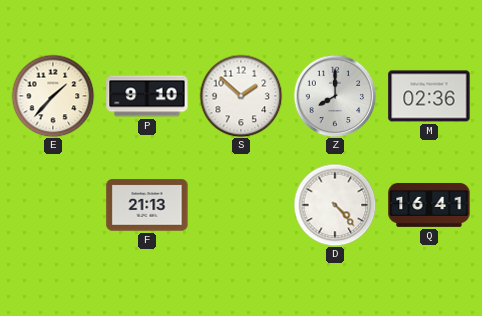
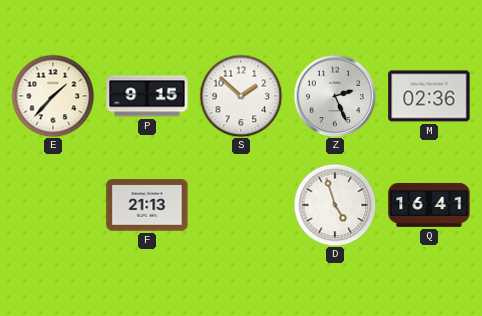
P: 9:10 -> 9:15 (147, 96)
Z: 8:00 -> 2:26 (335, 96)
D: 4:23 -> 4:57 (335, 205)
